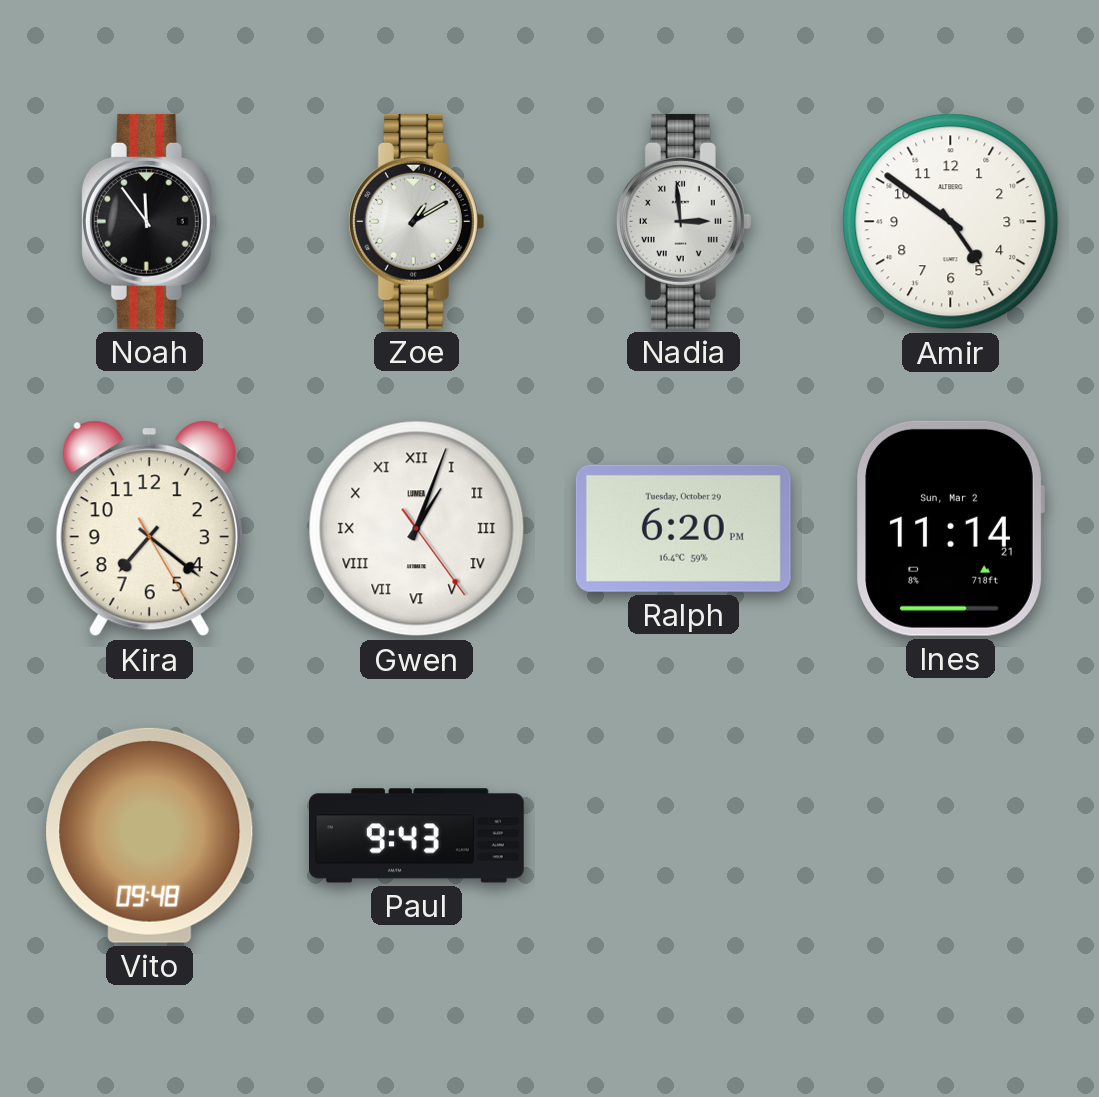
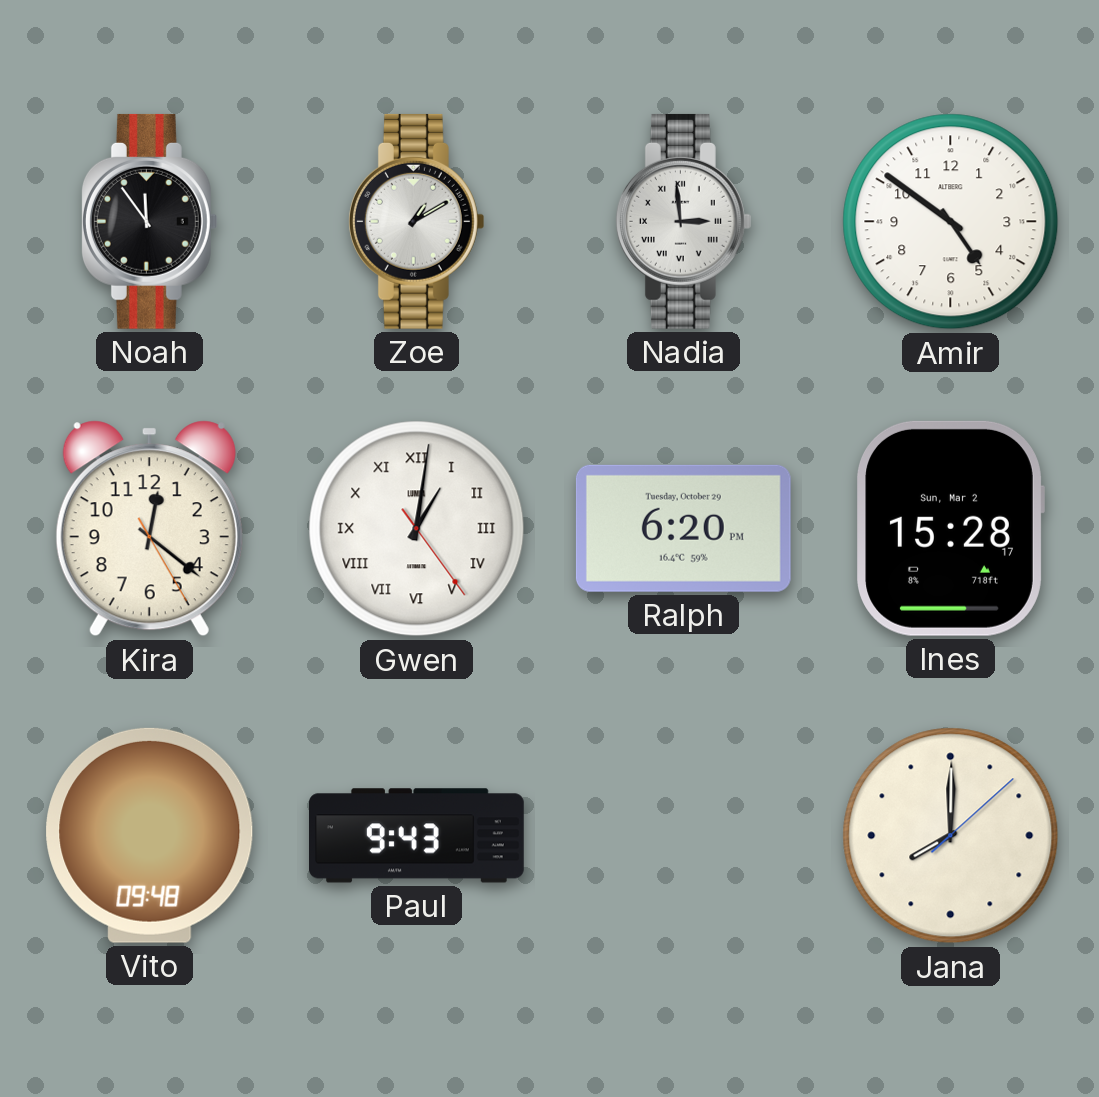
Kira: 7:21 -> 12:21 (149, 529)
Gwen: 1:03 -> 1:01 (417, 529)
Ines: 11:14 -> 15:28 (950, 528)
Jana: none -> 8:00 (951, 836)
